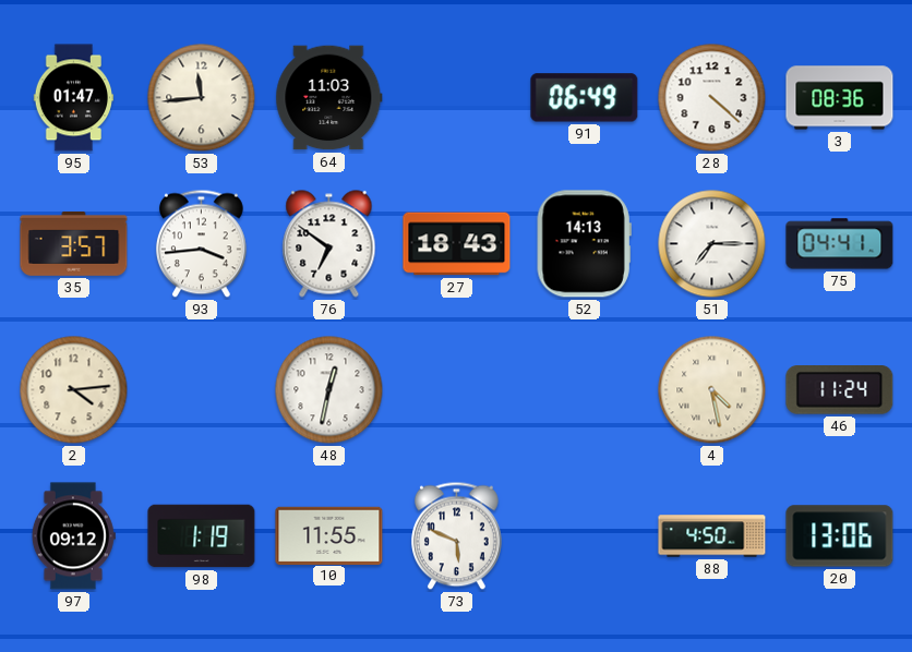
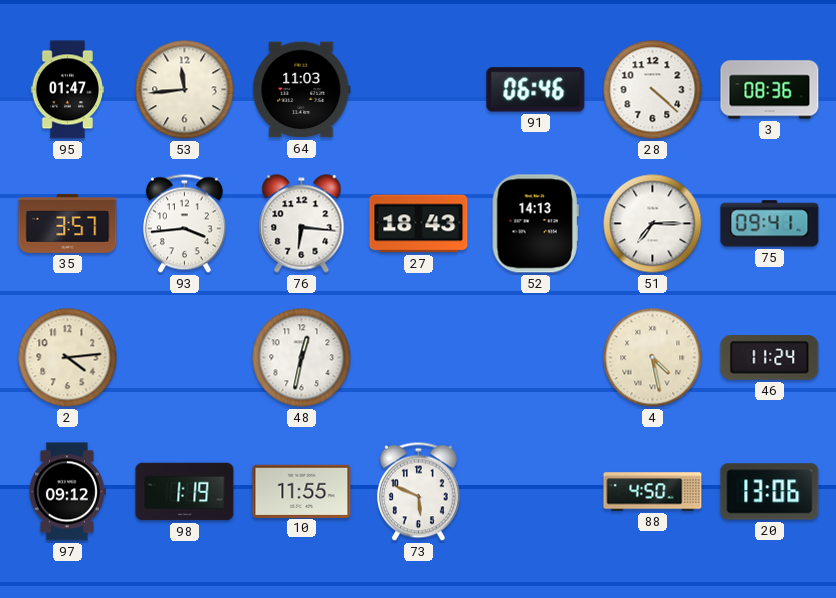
91: 06:49 -> 06:46 (536, 90)
76: 6:51 -> 6:16 (302, 224)
75: 04:41 -> 09:41 (770, 224)
